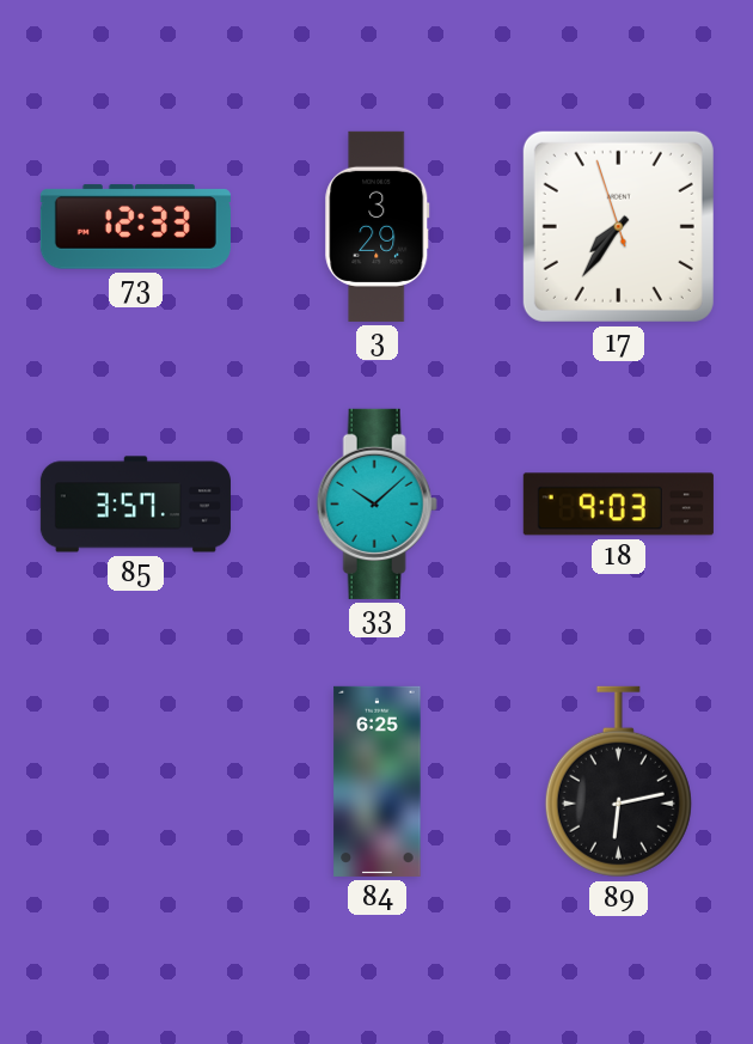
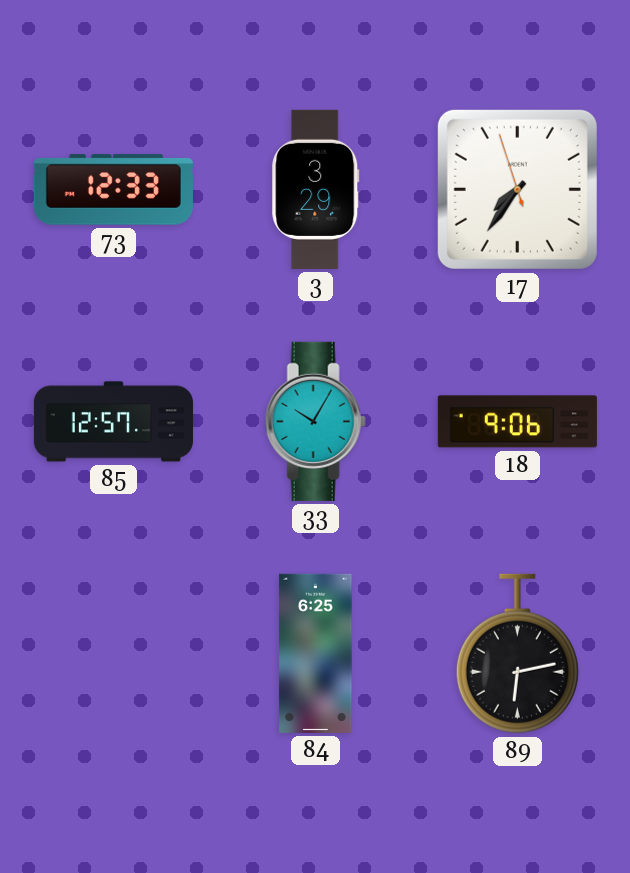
85: 3:57 -> 12:57 (113, 422)
33: 10:08 -> 10:05 (315, 421)
18: 9:03 -> 9:06 (517, 422)
